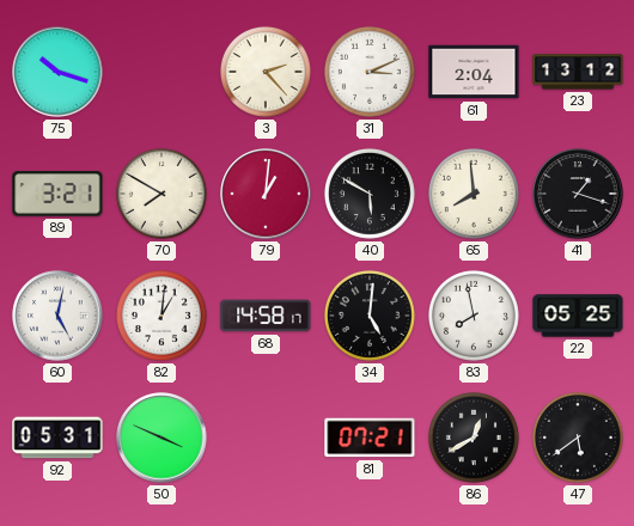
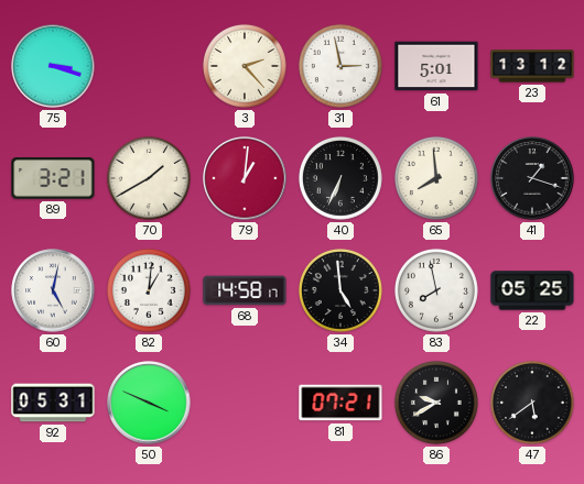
75: 10:18 -> 3:18 (53, 66)
31: 3:11 -> 2:58 (340, 66)
61: 2:04 -> 5:01 (436, 66)
70: 7:50 -> 1:40 (149, 178)
40: 5:50 -> 6:34 (340, 178)
34: 5:01 -> 4:59 (340, 290)
86: 12:40 -> 9:40 (436, 403)
